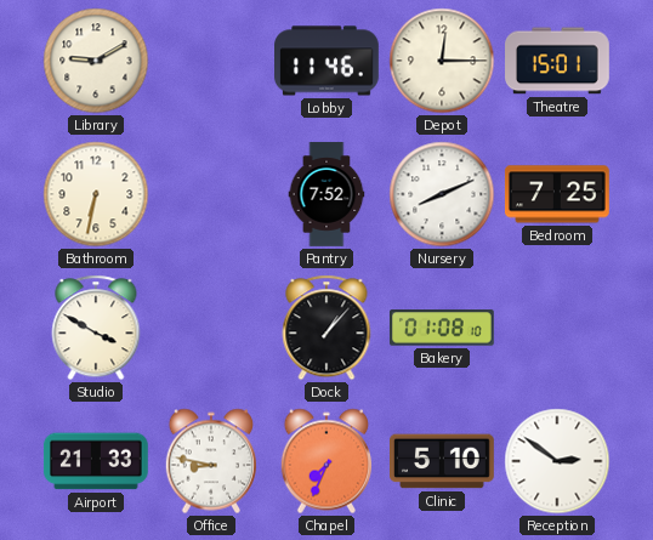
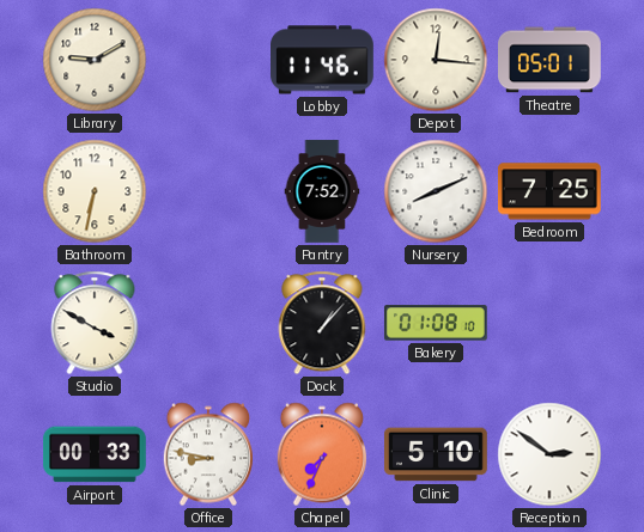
Depot: 12:15 -> 12:16 (436, 60)
Theatre: 15:01 -> 05:01 (551, 60)
Airport: 21:33 -> 00:33 (95, 454)
